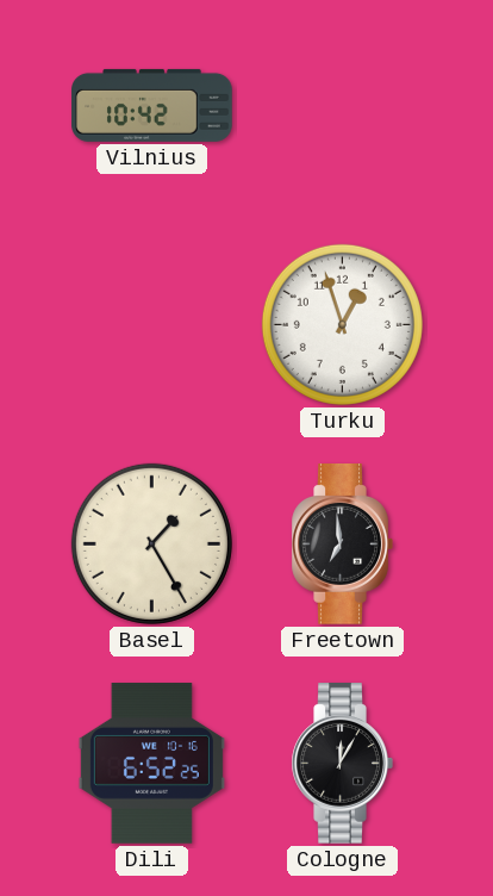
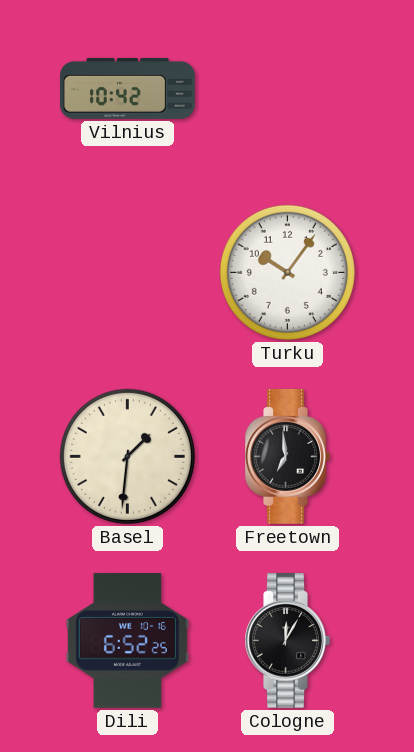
Turku: 12:57 -> 10:06 (287, 272)
Basel: 1:25 -> 1:31 (127, 456)
